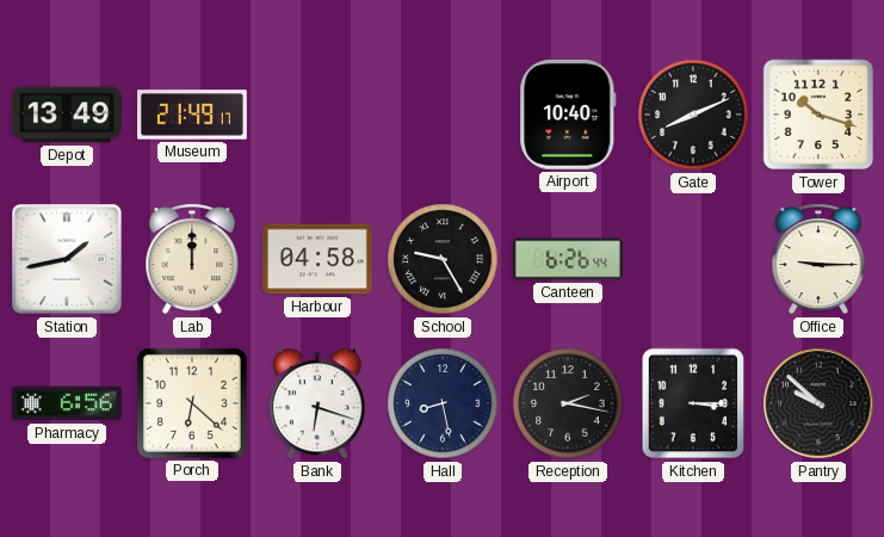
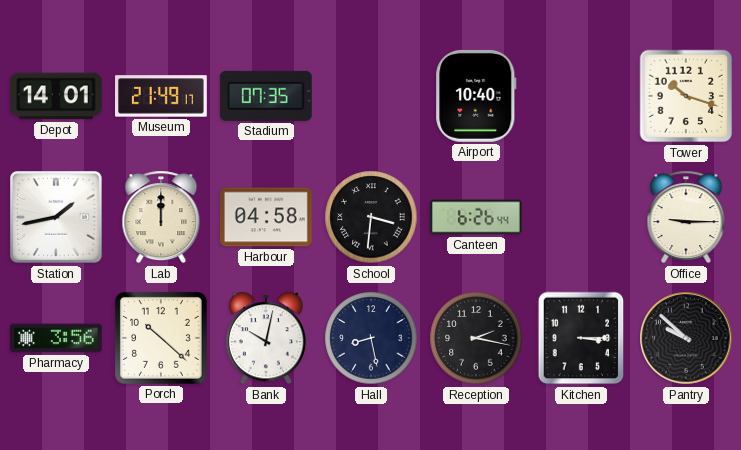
Depot: 13:49 -> 14:01 (56, 96)
Stadium: none -> 07:35 (266, 96)
Gate: 8:11 -> none (693, 115)
School: 9:25 -> 3:31 (371, 217)
Pharmacy: 6:56 -> 3:56 (57, 338)
Porch: 6:22 -> 10:22 (161, 338)
Bank: 6:18 -> 10:02 (266, 338)
